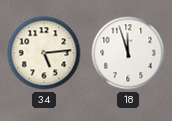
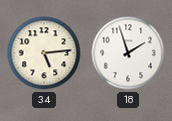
18: 11:57 -> 1:57 (128, 53)
